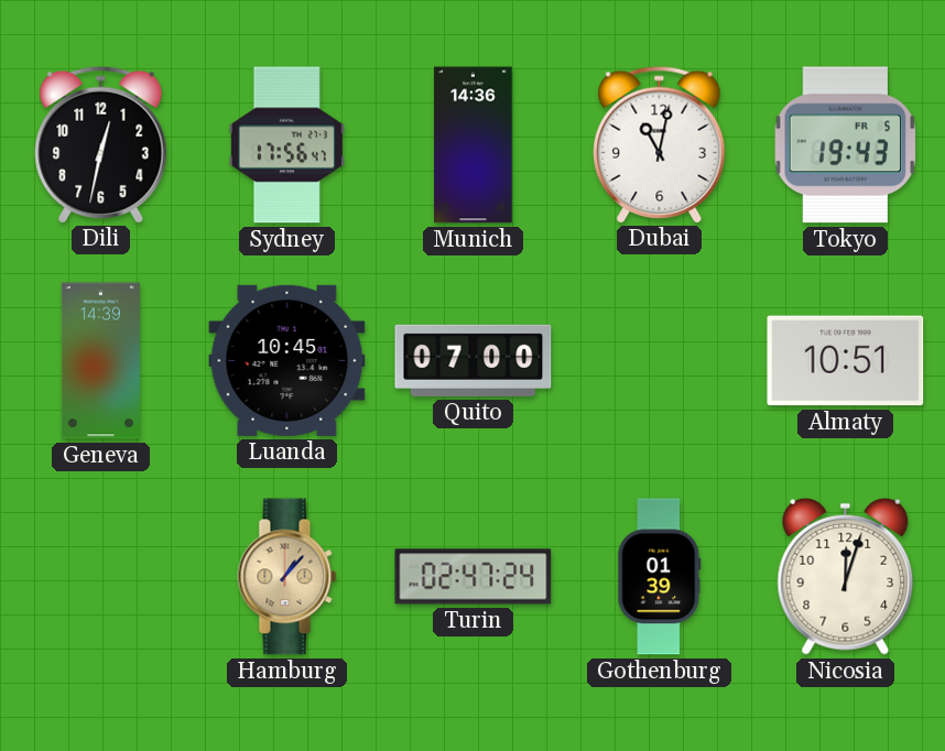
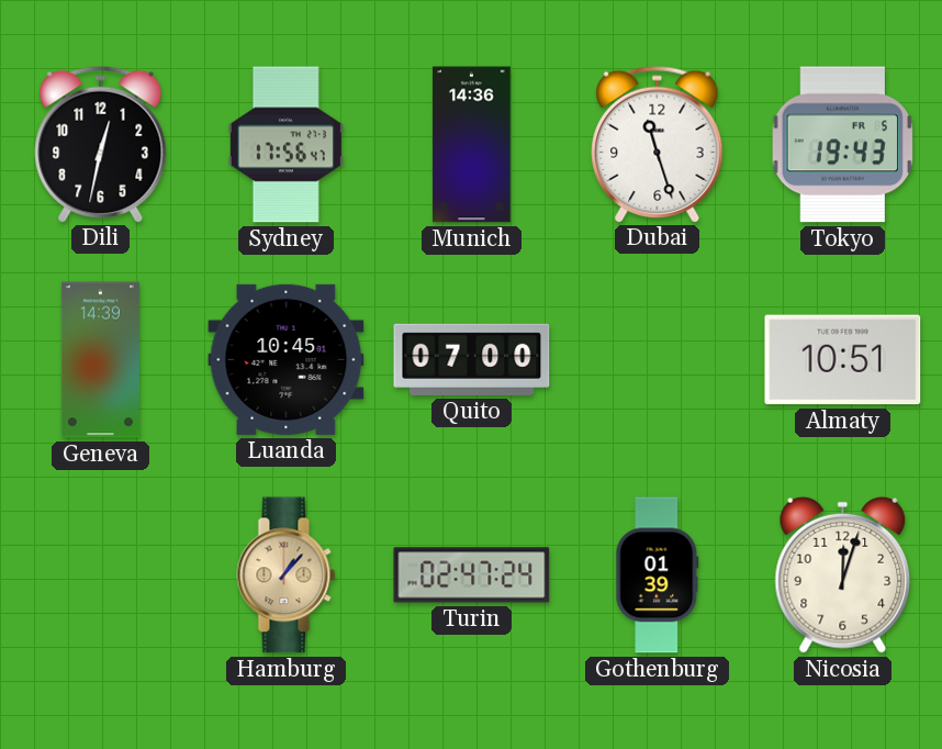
Dubai: 11:02 -> 11:27 (658, 144)
